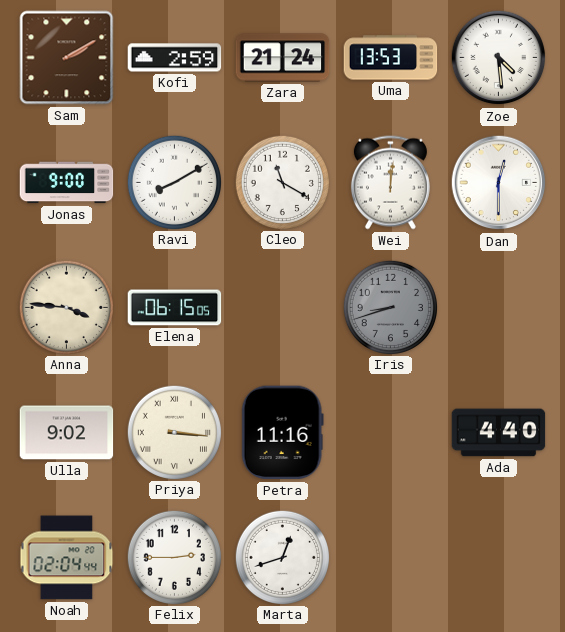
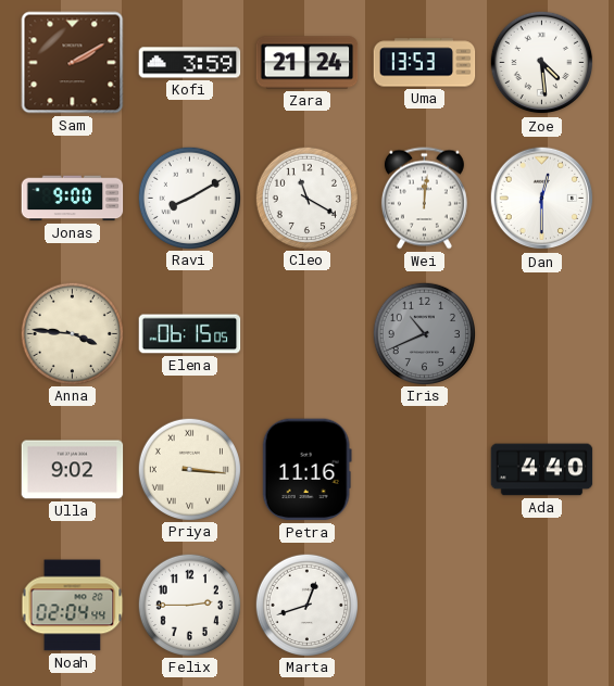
Kofi: 2:59 -> 3:59 (190, 63)
Iris: 8:42 -> 10:41 (424, 333)
